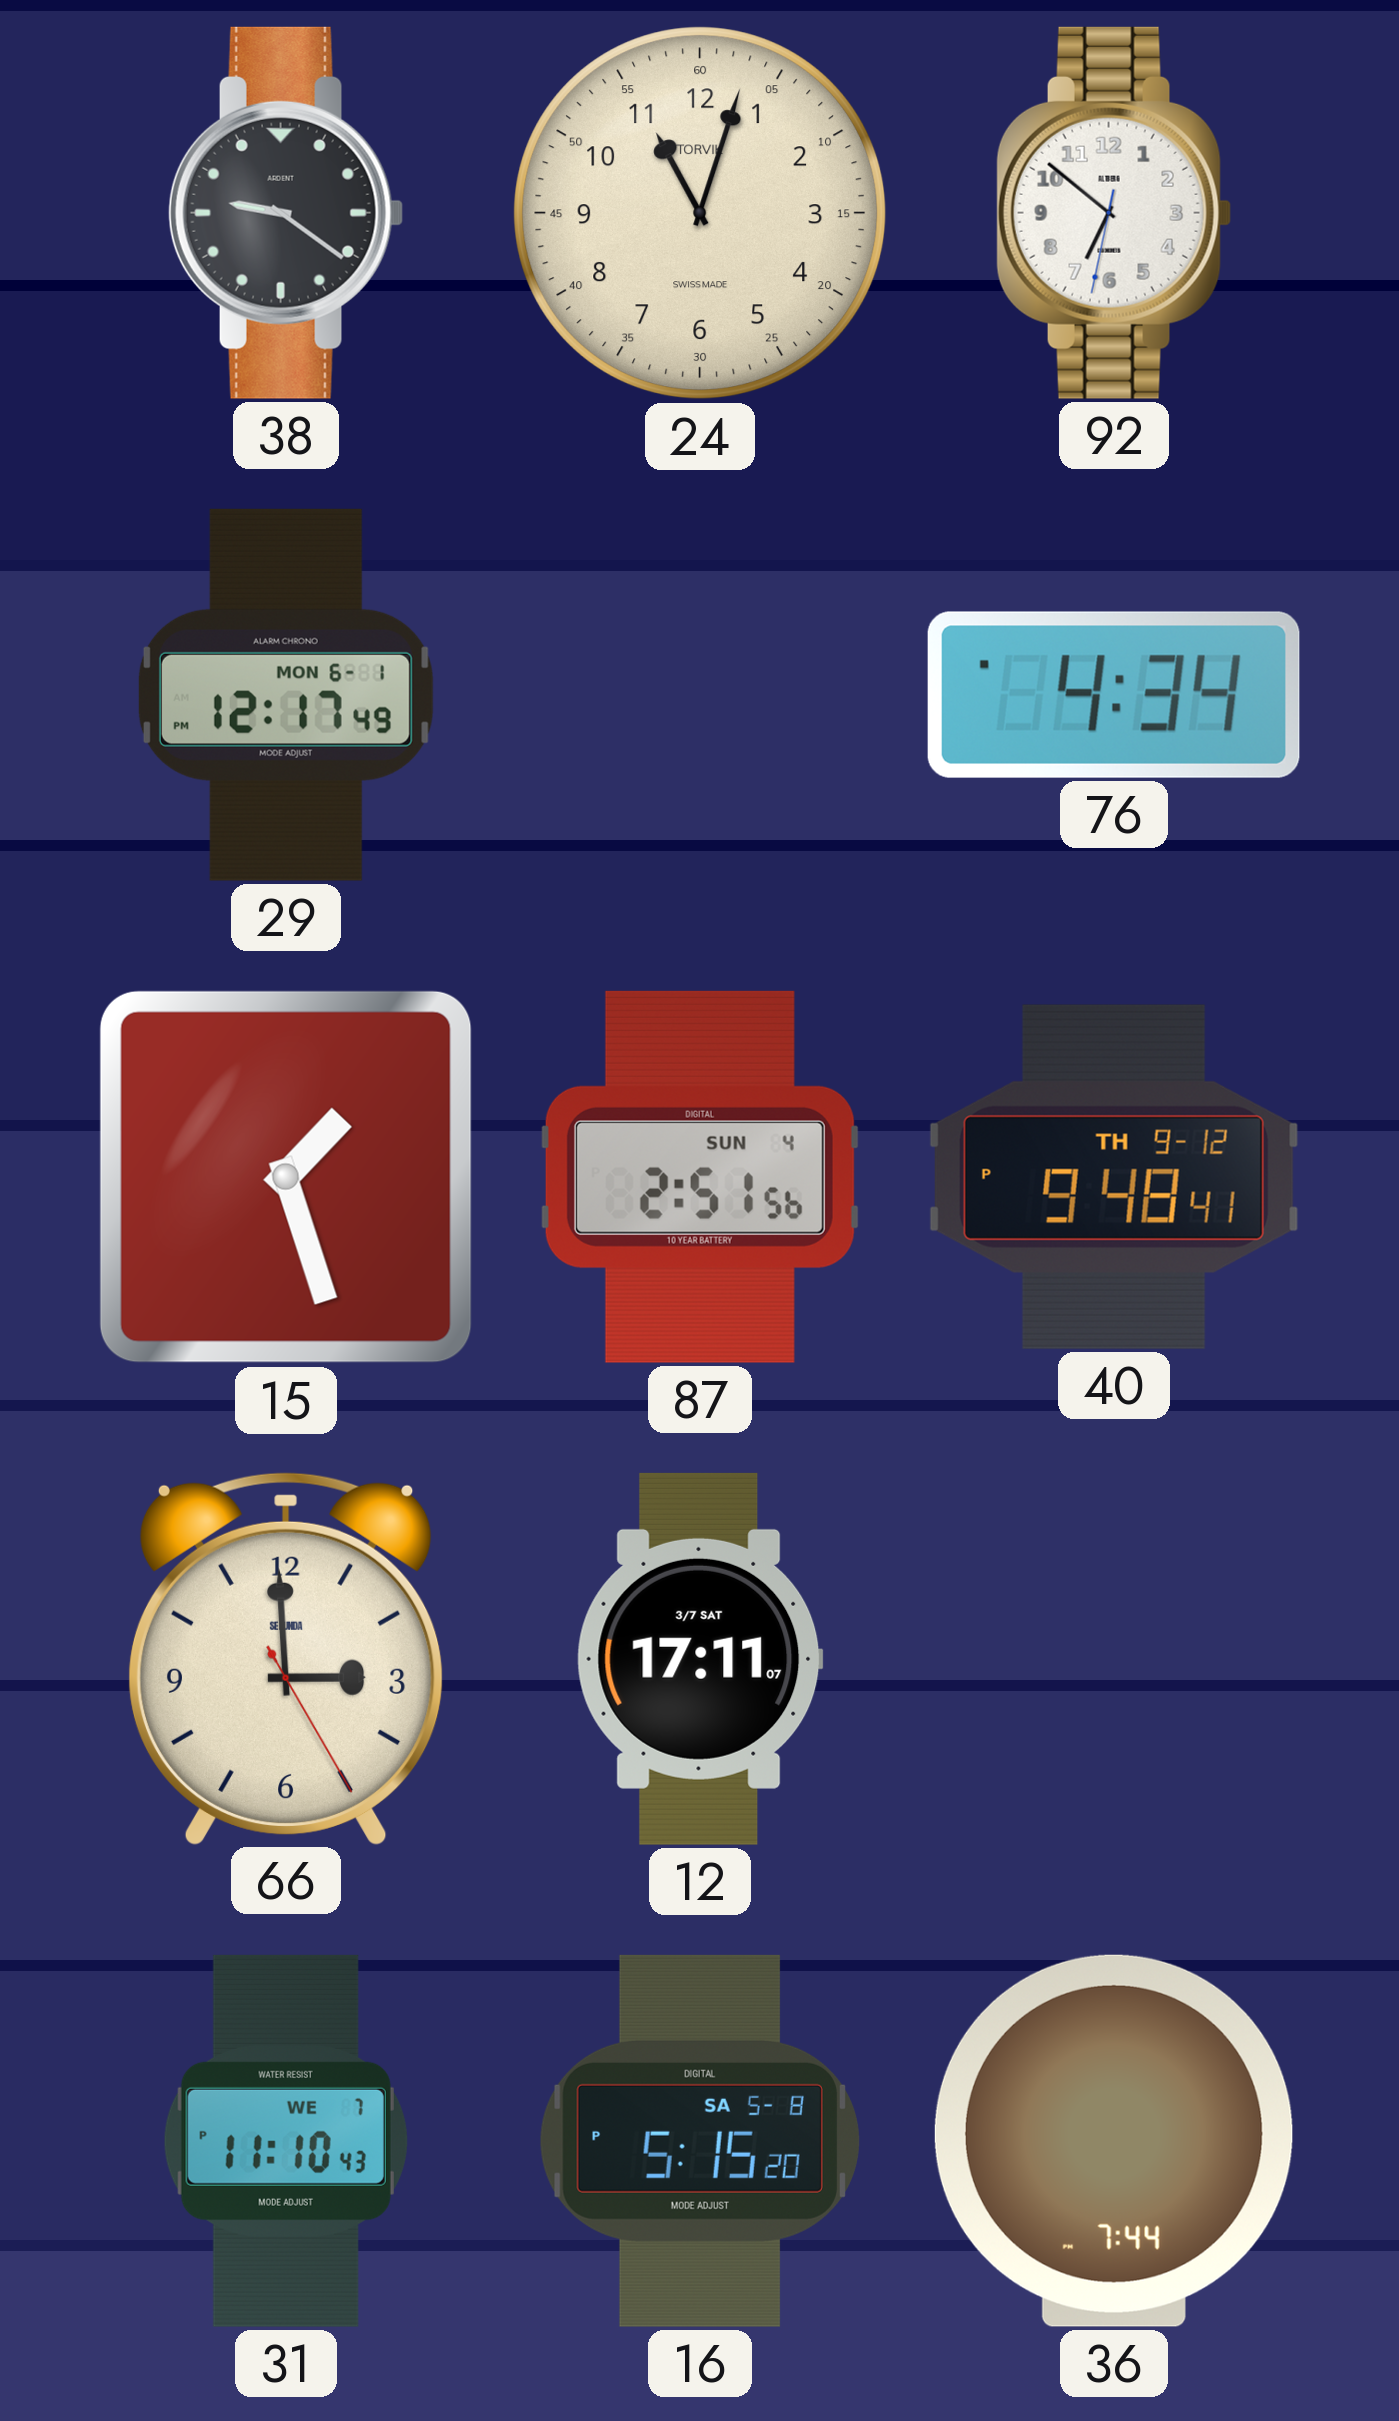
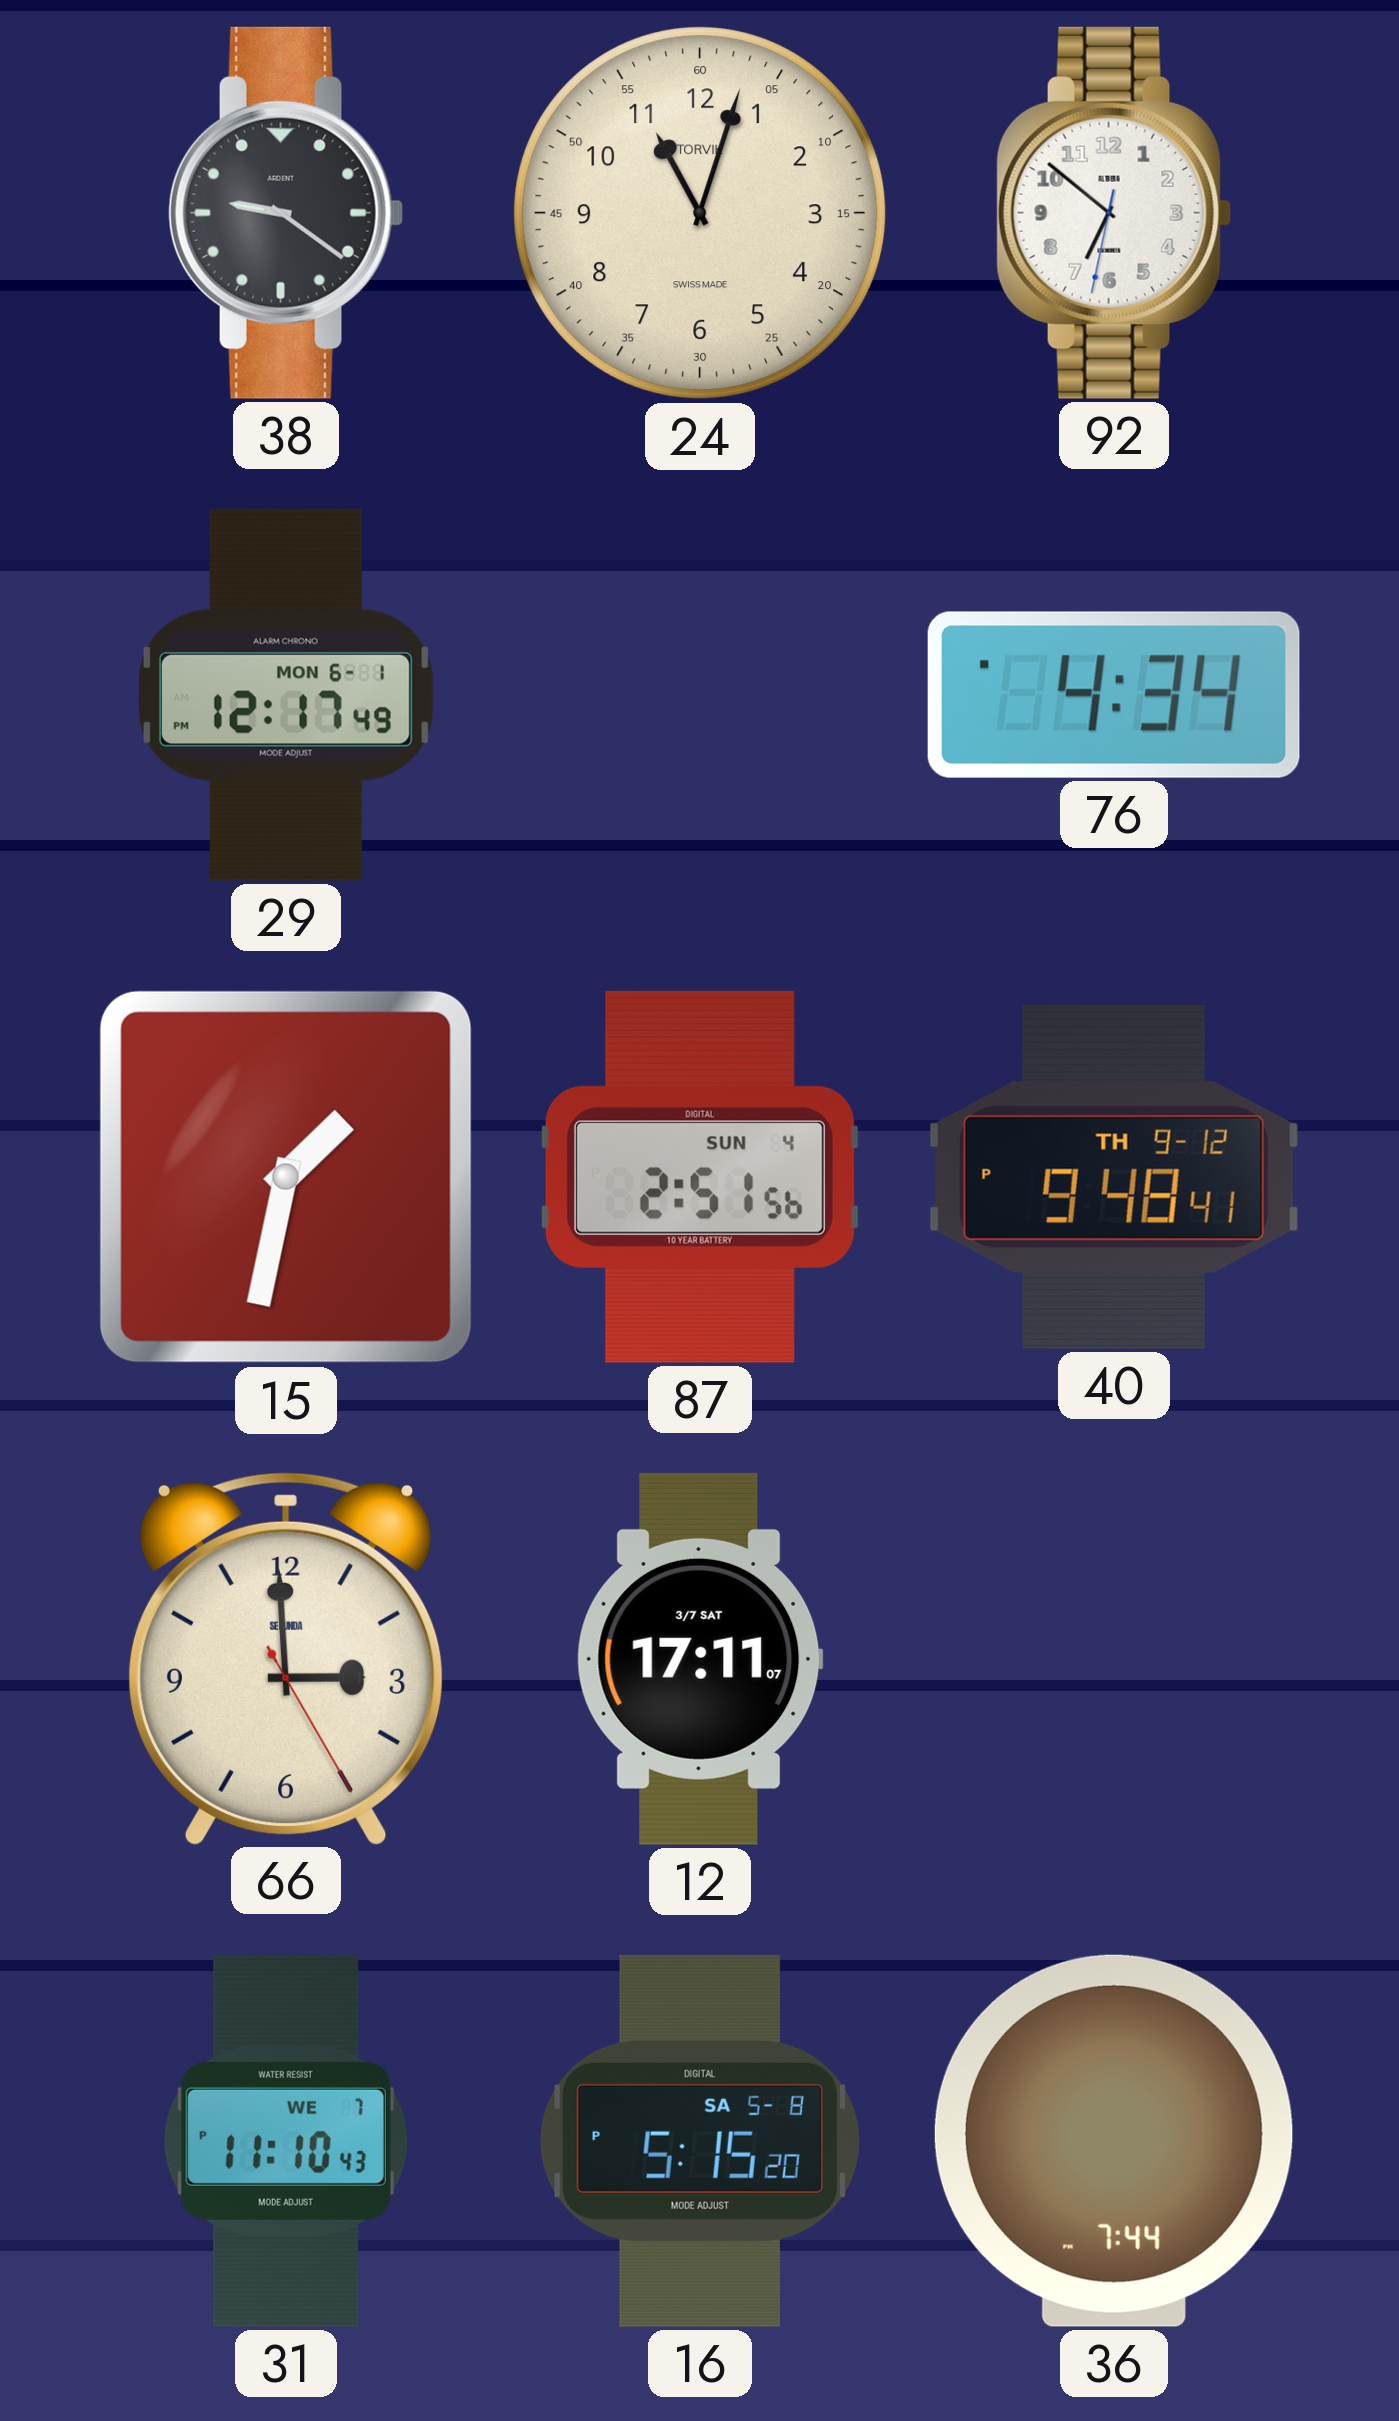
15: 1:27 -> 1:32 (286, 1177)
